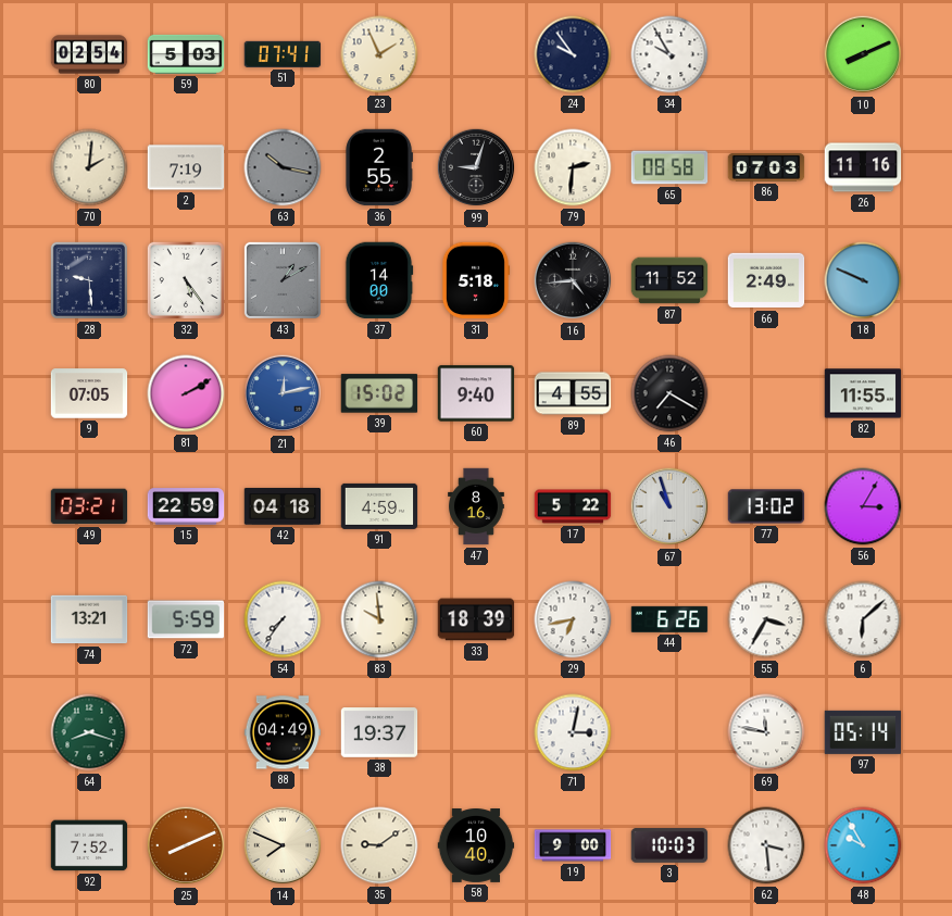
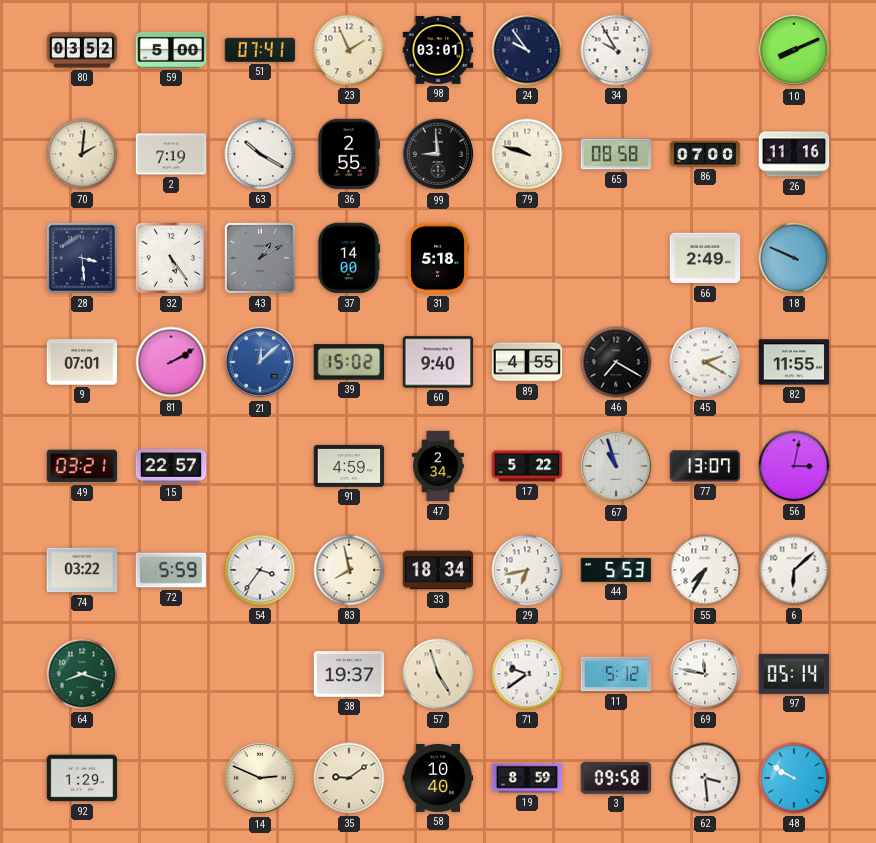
80: 02:54 -> 03:52 (82, 50)
59: 5:03 -> 5:00 (171, 50)
98: none -> 03:01 (438, 50)
63: 10:17 -> 10:20 (260, 154)
63 dial: grey -> white (260, 154)
99: 9:03 -> 8:59 (438, 154)
79: 2:31 -> 9:48 (527, 154)
86: 07:03 -> 07:00 (705, 154)
28: 9:29 -> 3:29 (82, 258)
16: 4:44 -> none (573, 280)
87: 11:52 -> none (669, 280)
9: 07:05 -> 07:01 (82, 362)
21: 12:13 -> 12:08 (260, 362)
45: none -> 2:20 (705, 362)
15: 22:59 -> 22:57 (171, 466)
42: 04:18 -> none (283, 506)
47: 8:16 -> 2:34 (439, 466)
77: 13:02 -> 13:07 (705, 466)
56: 3:05 -> 3:02 (794, 466)
74: 13:21 -> 03:22 (82, 570)
54: 7:36 -> 3:36 (260, 570)
83: 9:59 -> 7:58 (349, 570)
33: 18:39 -> 18:34 (438, 570)
44: 6:26 -> 5:53 (616, 570)
55: 3:35 -> 7:35 (705, 570)
88: 04:49 -> none (283, 732)
57: none -> 4:57 (438, 674)
71: 3:02 -> 9:39 (527, 674)
11: none -> 5:12 (616, 674)
92: 7:52 -> 1:29 (82, 778)
25: 8:11 -> none (186, 845)
14: 7:49 -> 2:49 (260, 778)
19: 9:00 -> 8:59 (527, 778)
3: 10:03 -> 09:58 (616, 778)
48: 9:55 -> 9:50 (794, 778)
